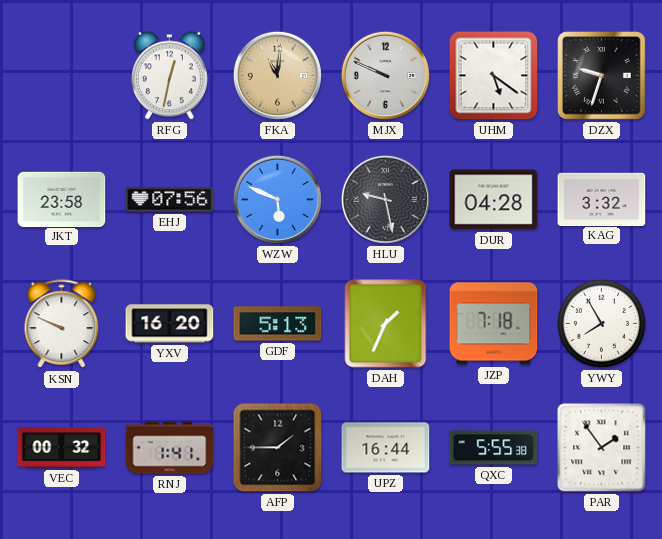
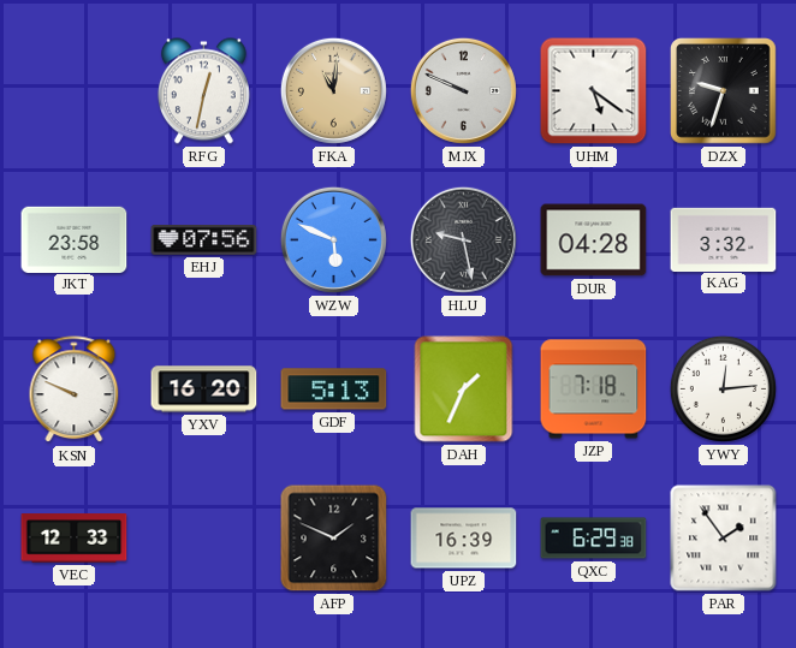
YWY: 7:55 -> 12:14 (723, 388)
VEC: 00:32 -> 12:33 (75, 539)
RNJ: 1:41 -> none (170, 448)
AFP: 1:45 -> 1:49 (334, 539)
UPZ: 16:44 -> 16:39 (464, 539)
QXC: 5:55 -> 6:29 (594, 539)
